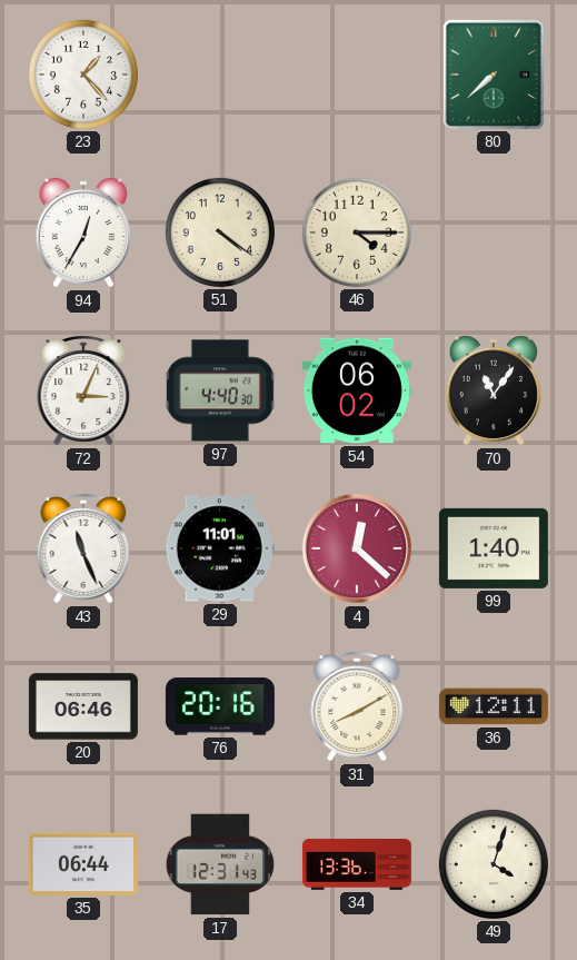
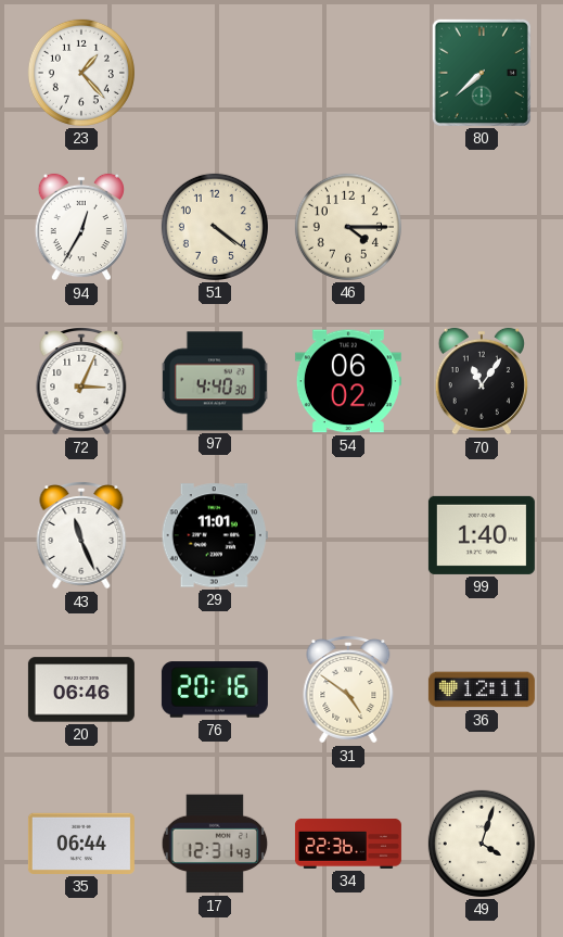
4: 12:22 -> none (357, 548)
31: 8:10 -> 4:51 (348, 689)
34: 13:36 -> 22:36 (348, 844)
